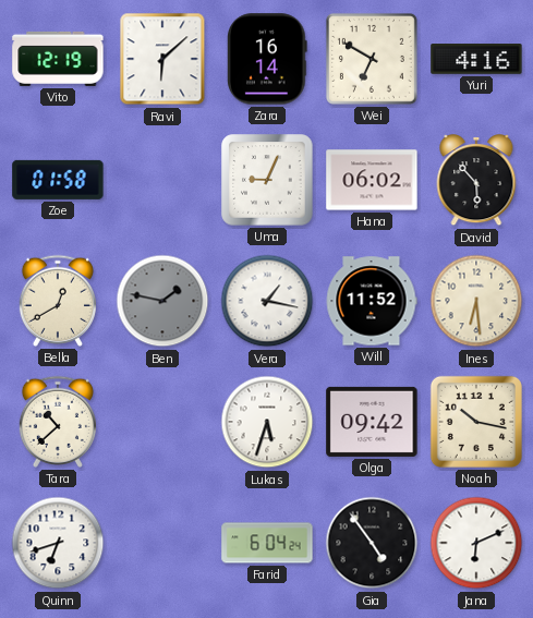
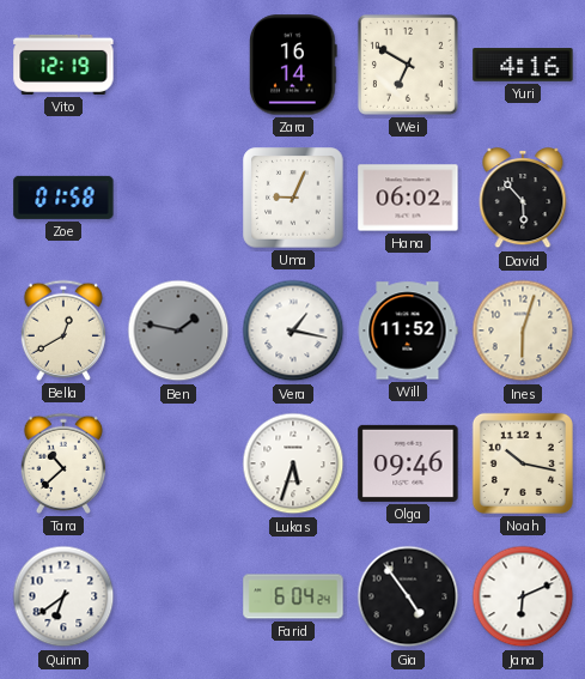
Ravi: 6:08 -> none (162, 59)
Ines: 6:29 -> 6:03 (523, 331)
Olga: 09:42 -> 09:46 (408, 463)
Quinn: 6:42 -> 6:39 (63, 596)
